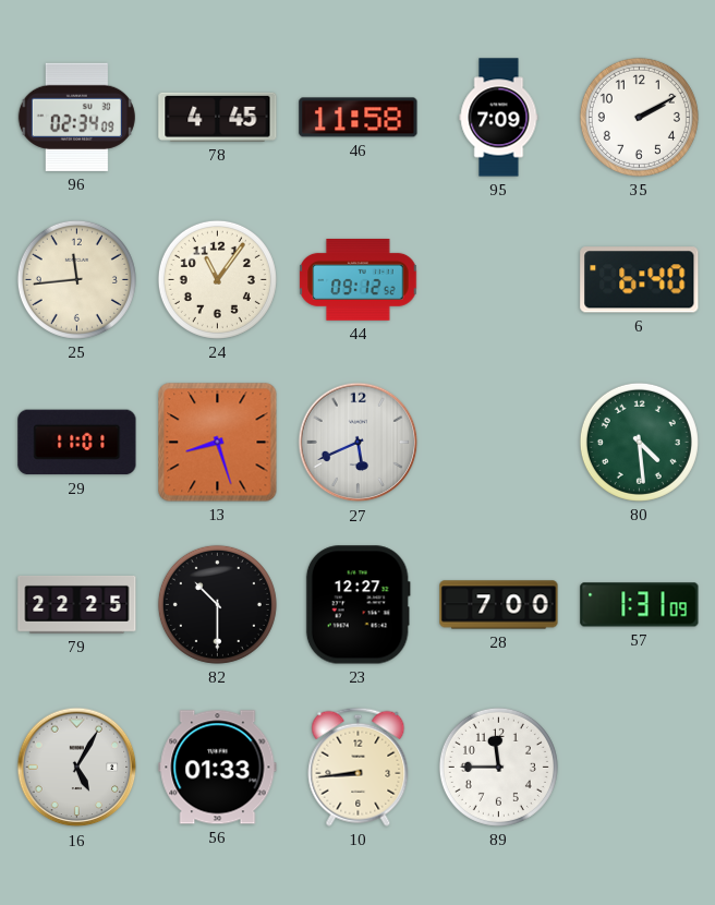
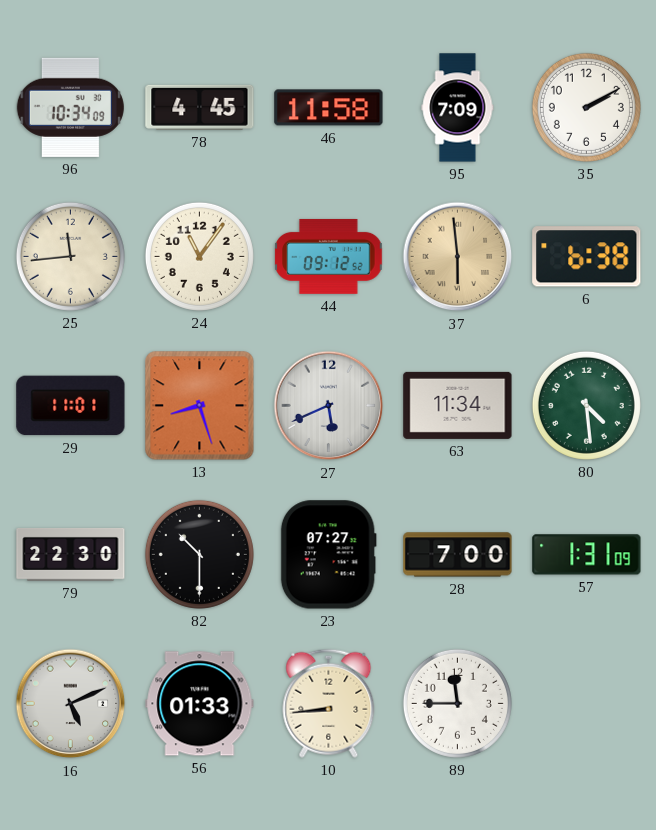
96: 02:34 -> 10:34 (70, 107)
37: none -> 5:59 (458, 257)
6: 6:40 -> 6:38 (587, 257)
63: none -> 11:34 (458, 405)
79: 22:25 -> 22:30 (71, 554)
23: 12:27 -> 07:27 (328, 555)
16: 5:05 -> 5:11 (71, 704)
